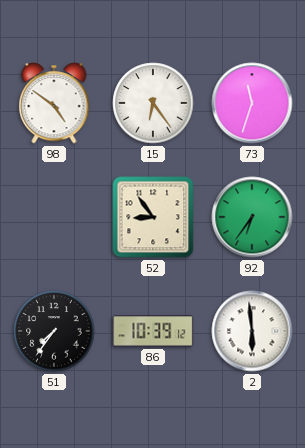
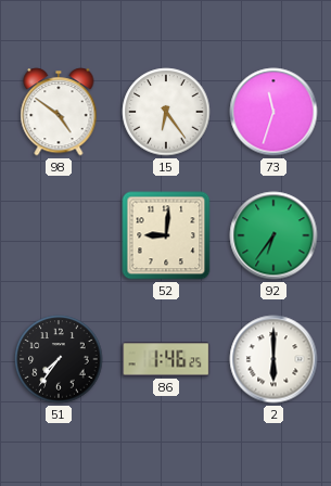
52: 8:54 -> 9:01 (166, 235)
86: 10:39 -> 1:46 (166, 359)
2: 5:59 -> 6:00 (273, 359)
